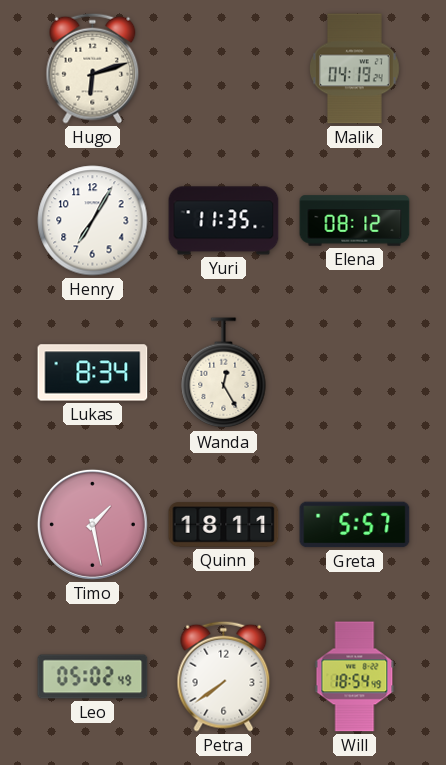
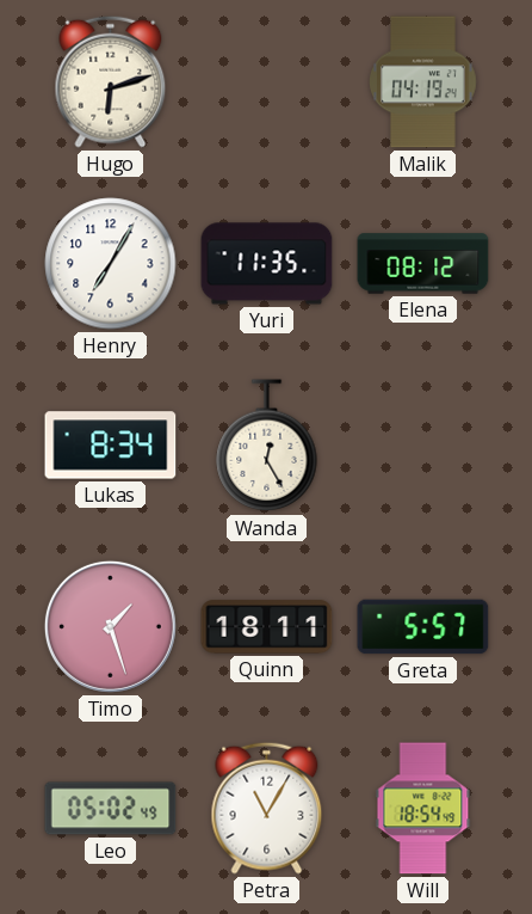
Timo: 1:28 -> 1:27 (110, 626)
Petra: 7:39 -> 11:05 (267, 808)
